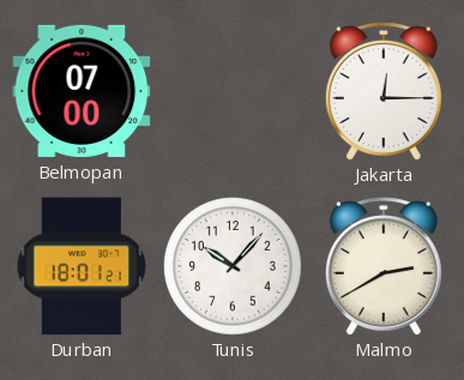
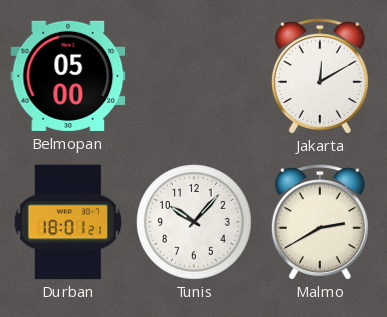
Belmopan: 07:00 -> 05:00 (68, 76)
Jakarta: 12:15 -> 12:10 (320, 76)
